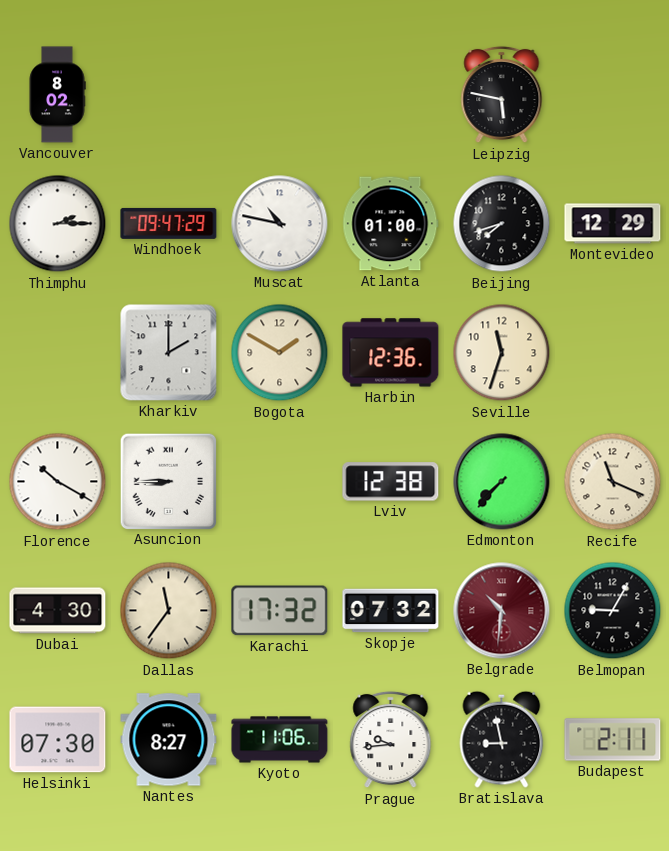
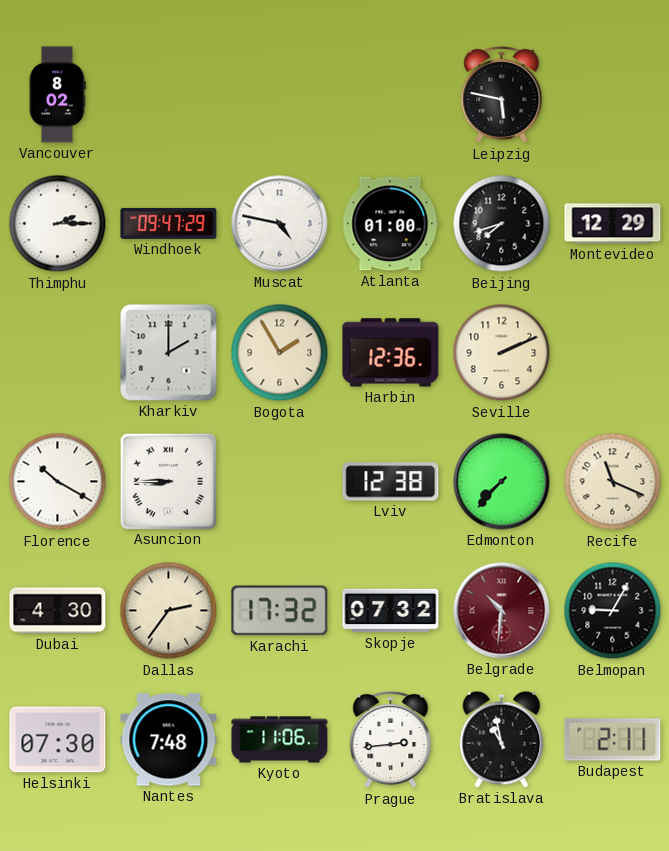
Muscat: 10:47 -> 4:47 (280, 224)
Bogota: 1:50 -> 1:55 (280, 353)
Seville: 11:33 -> 2:11 (502, 353)
Dallas: 11:36 -> 2:36 (169, 611)
Nantes: 8:27 -> 7:48 (169, 740)
Prague: 9:44 -> 2:44 (391, 740)
Bratislava: 8:58 -> 10:58 (502, 739)
